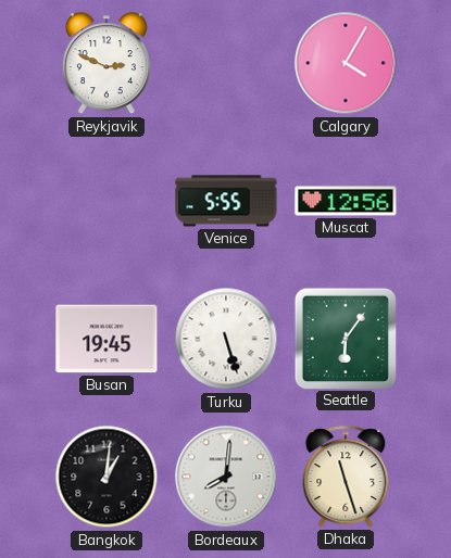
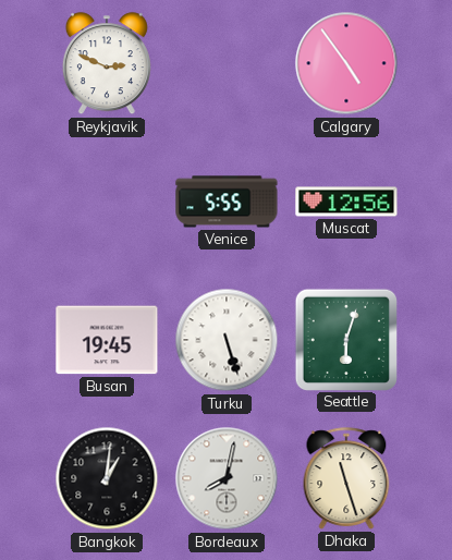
Calgary: 4:05 -> 4:54 (346, 63)
Seattle: 6:06 -> 6:03 (345, 339)
Bordeaux: 8:01 -> 8:02 (227, 478)
